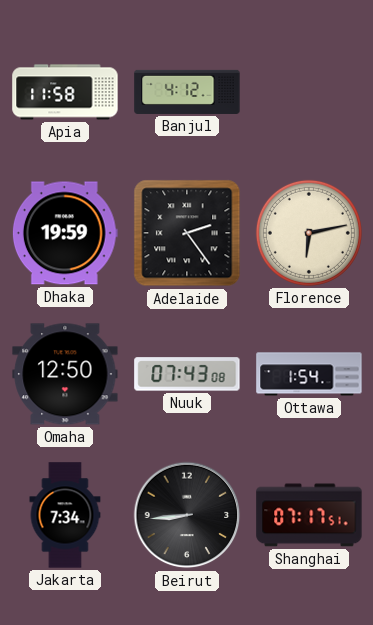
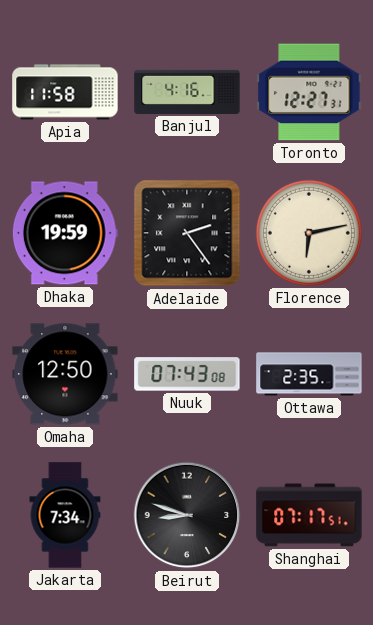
Banjul: 4:12 -> 4:16 (187, 92)
Toronto: none -> 12:27 (309, 92)
Ottawa: 1:54 -> 2:35 (309, 374)
Beirut: 8:44 -> 8:48 (187, 515)
